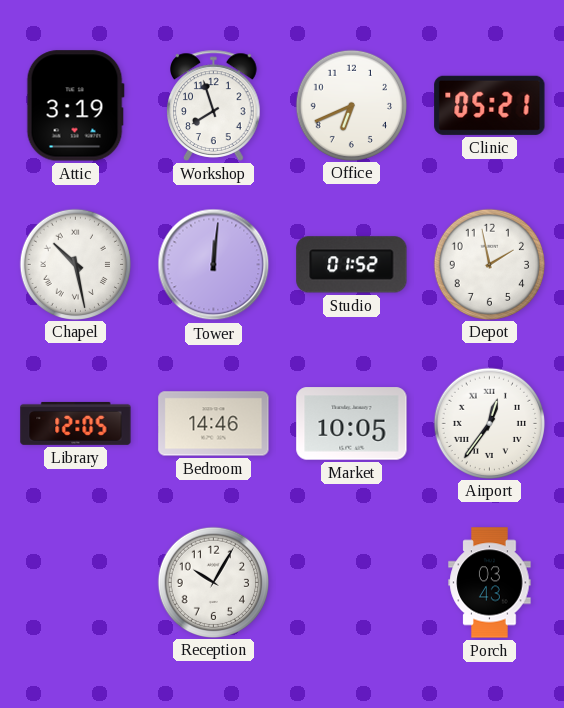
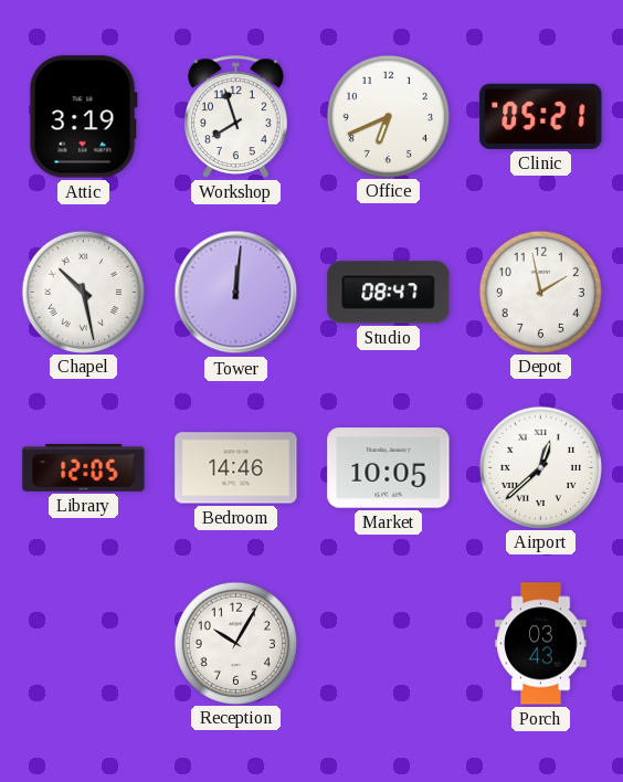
Studio: 01:52 -> 08:47 (389, 293)
Airport: 12:36 -> 12:38 (540, 467)
